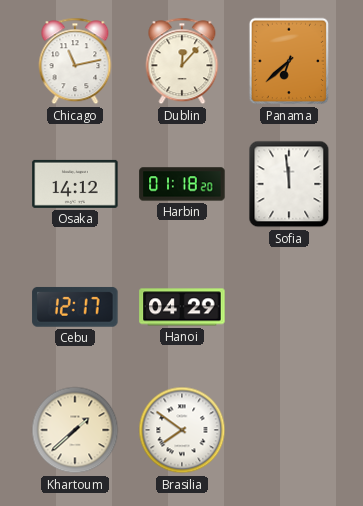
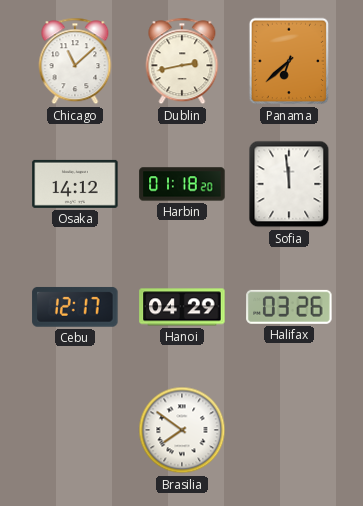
Chicago: 11:13 -> 11:08 (75, 61)
Dublin: 12:07 -> 2:43 (182, 61)
Halifax: none -> 03:26 (289, 307)
Khartoum: 1:38 -> none (75, 430)
